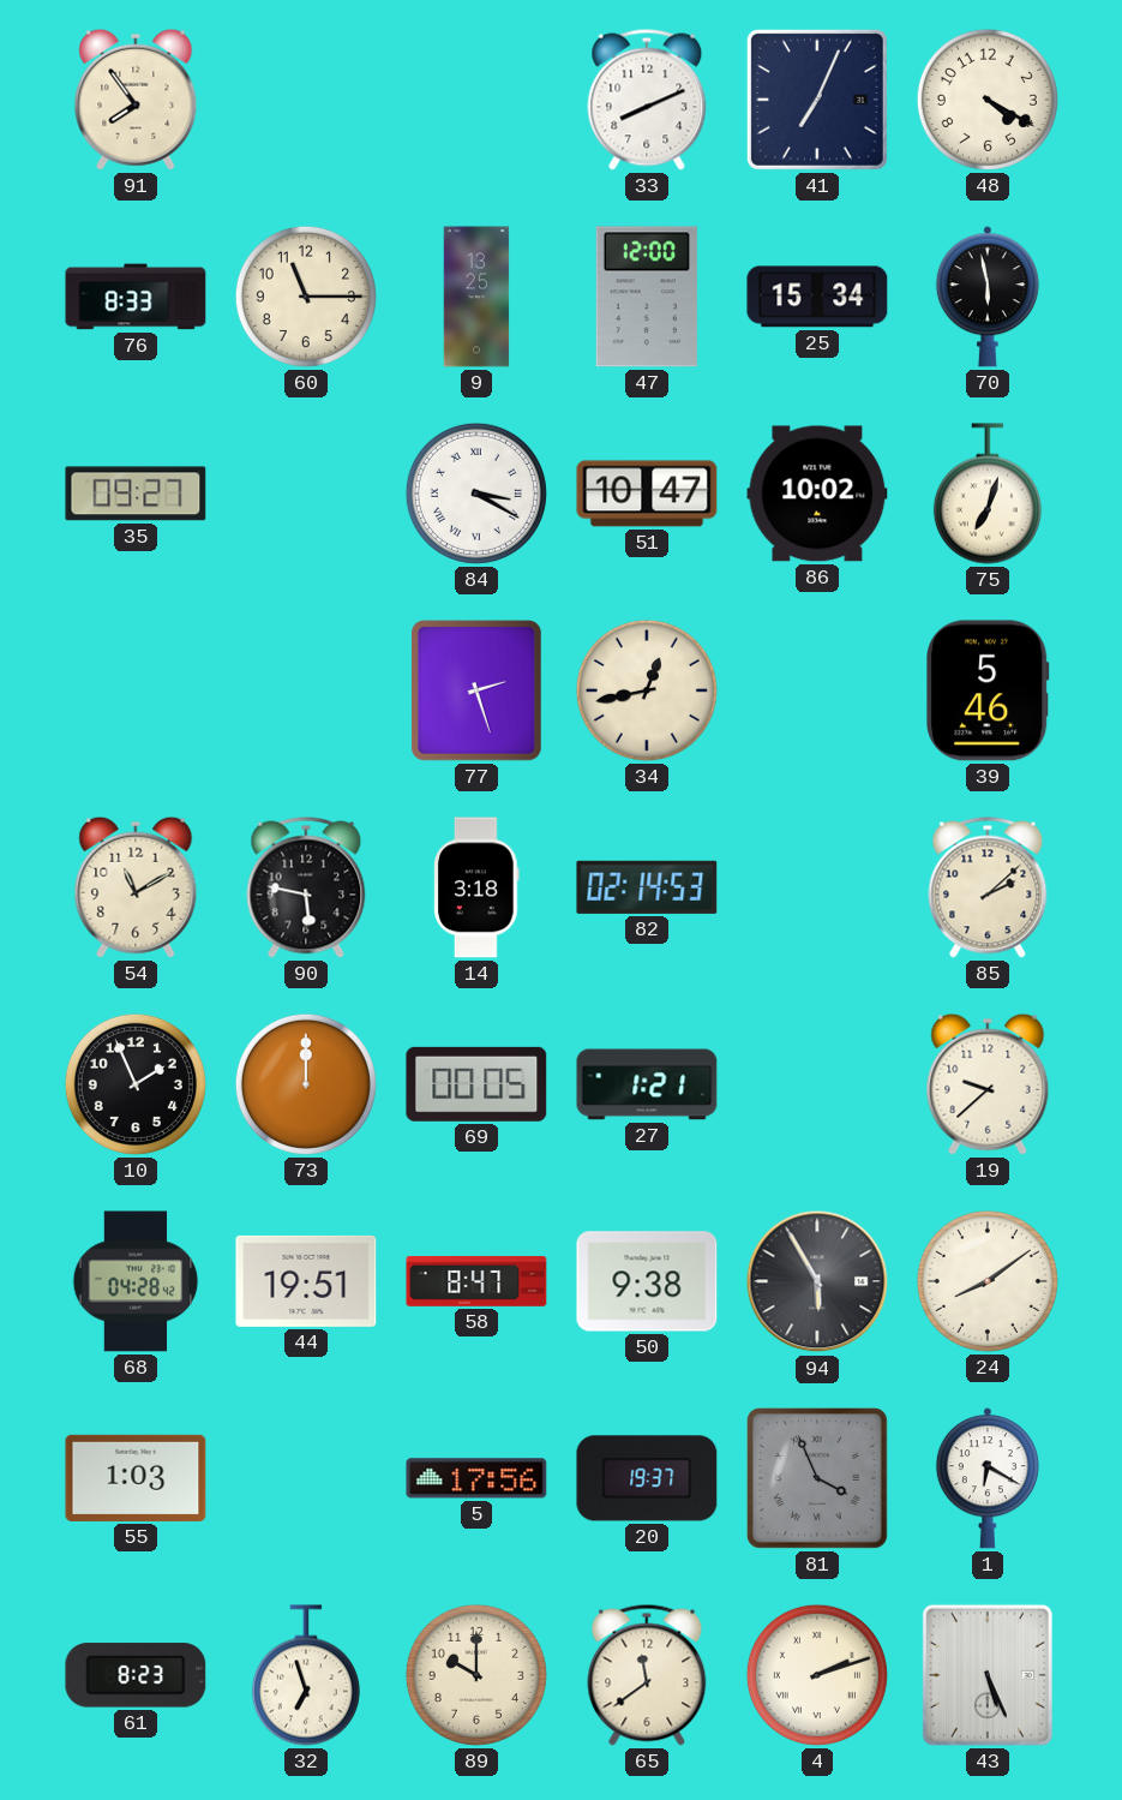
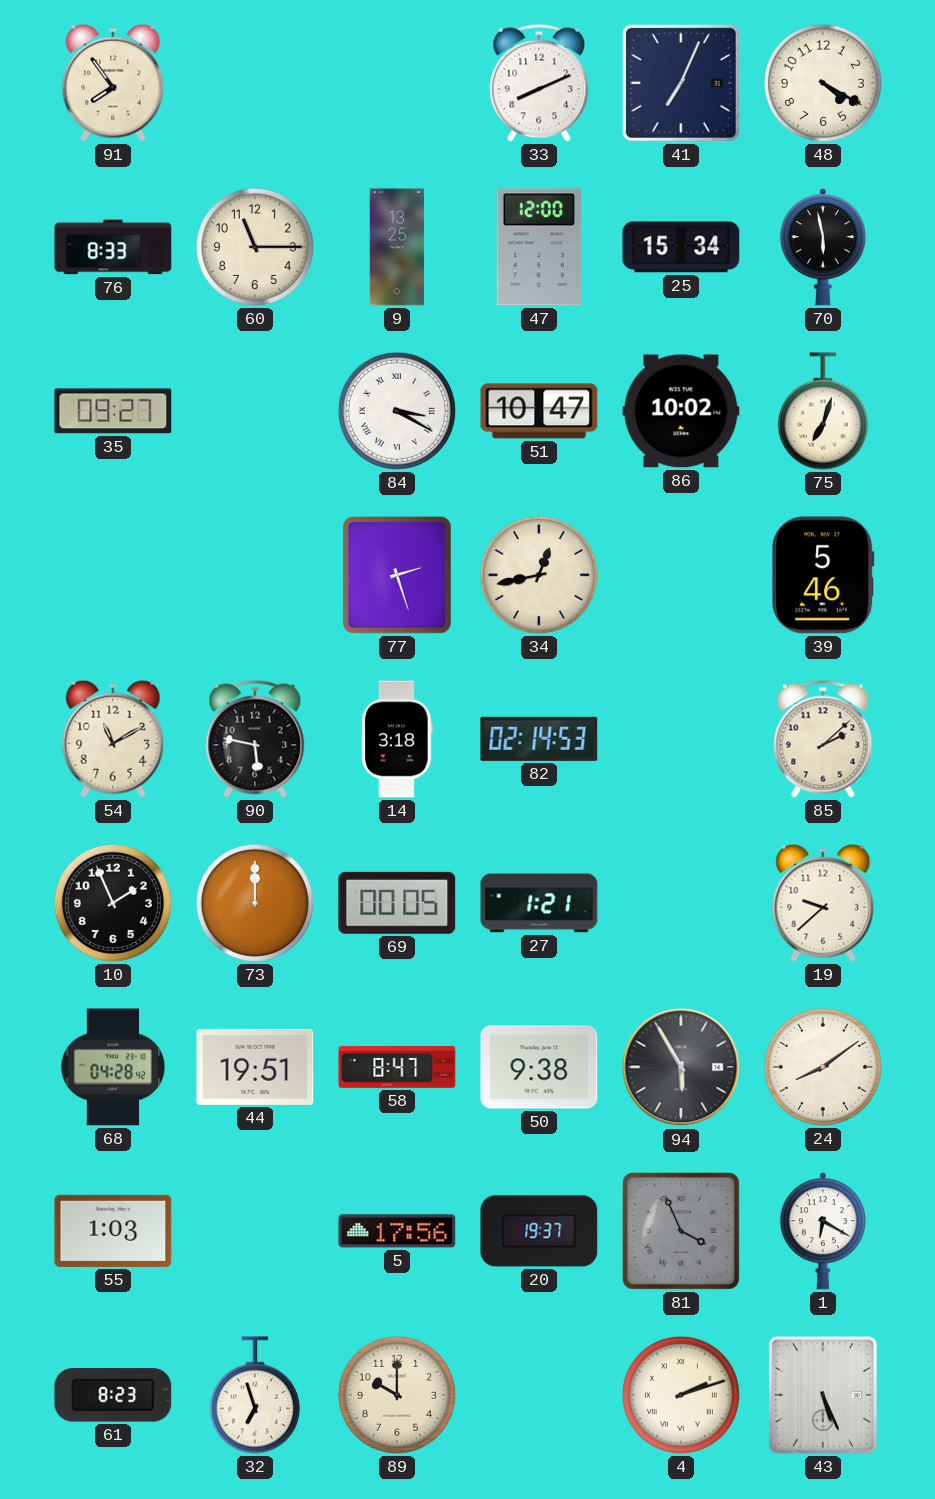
65: 11:39 -> none (647, 1675)
